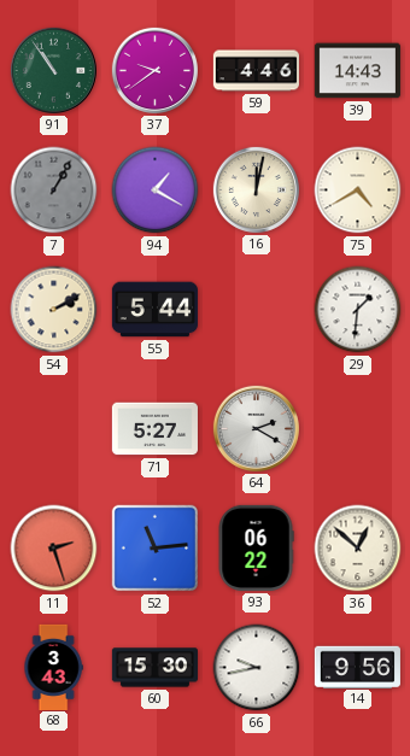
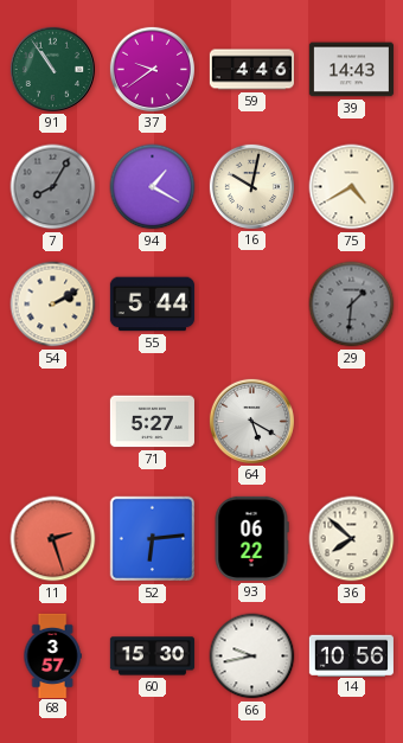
7: 1:05 -> 8:05 (53, 187)
16: 12:02 -> 10:02 (251, 186)
29 dial: white -> grey (352, 305)
64: 2:20 -> 5:20 (251, 421)
52: 11:14 -> 6:14 (153, 539)
36: 12:52 -> 7:52 (352, 539)
68: 3:43 -> 3:57 (52, 655)
14: 9:56 -> 10:56 (351, 655)
